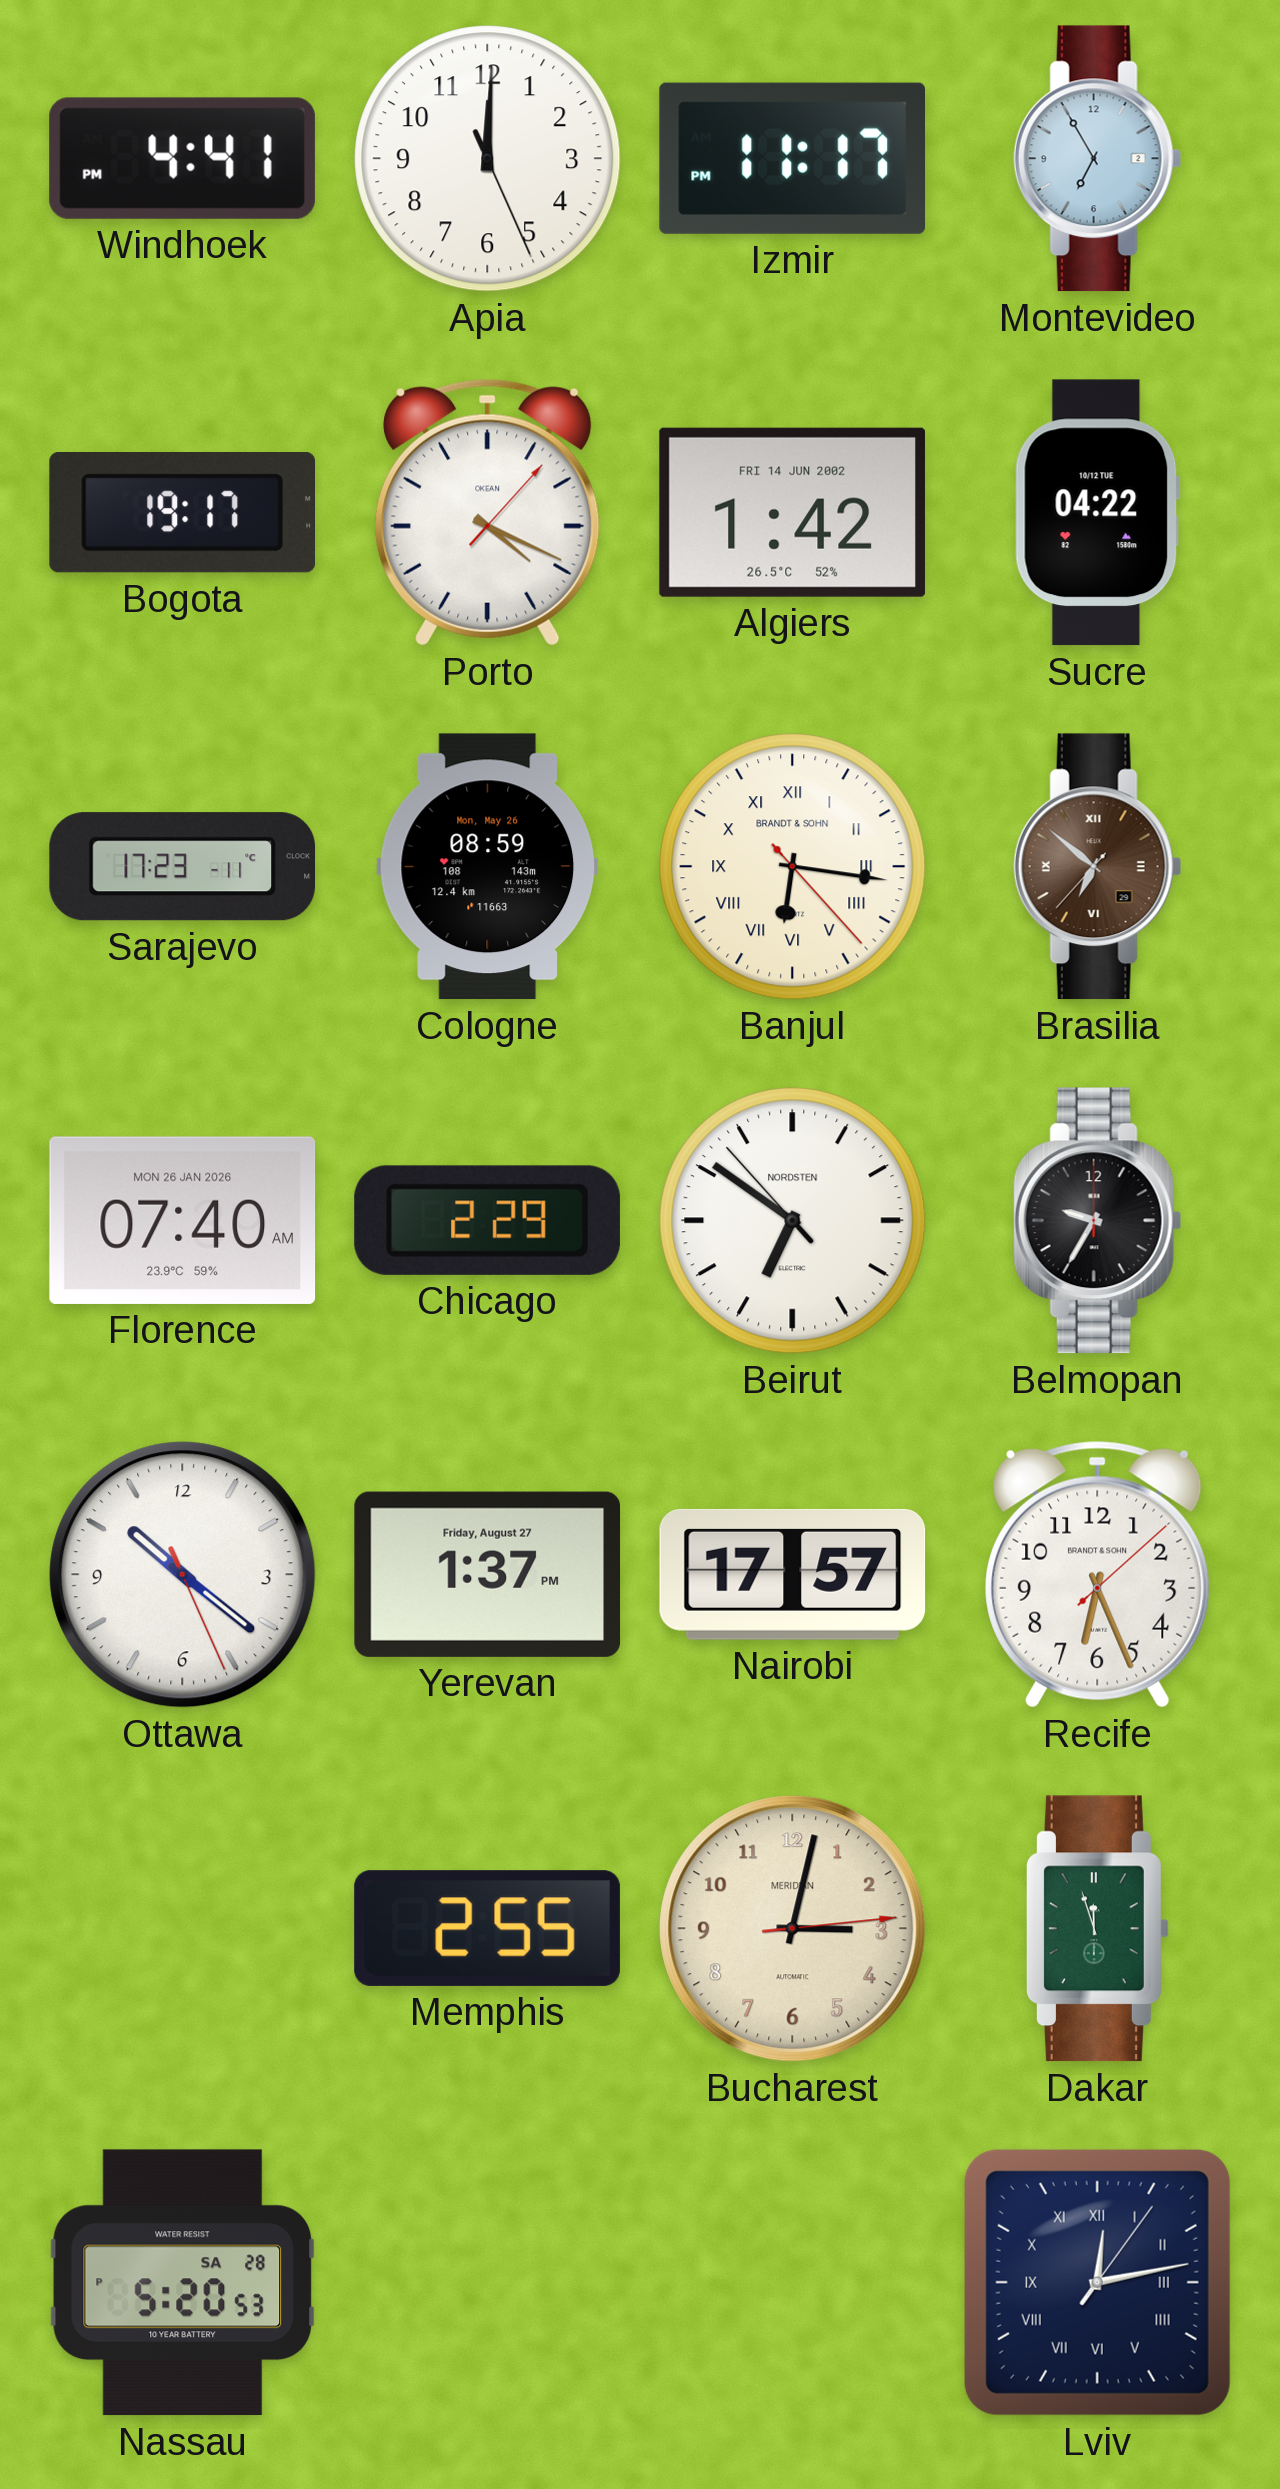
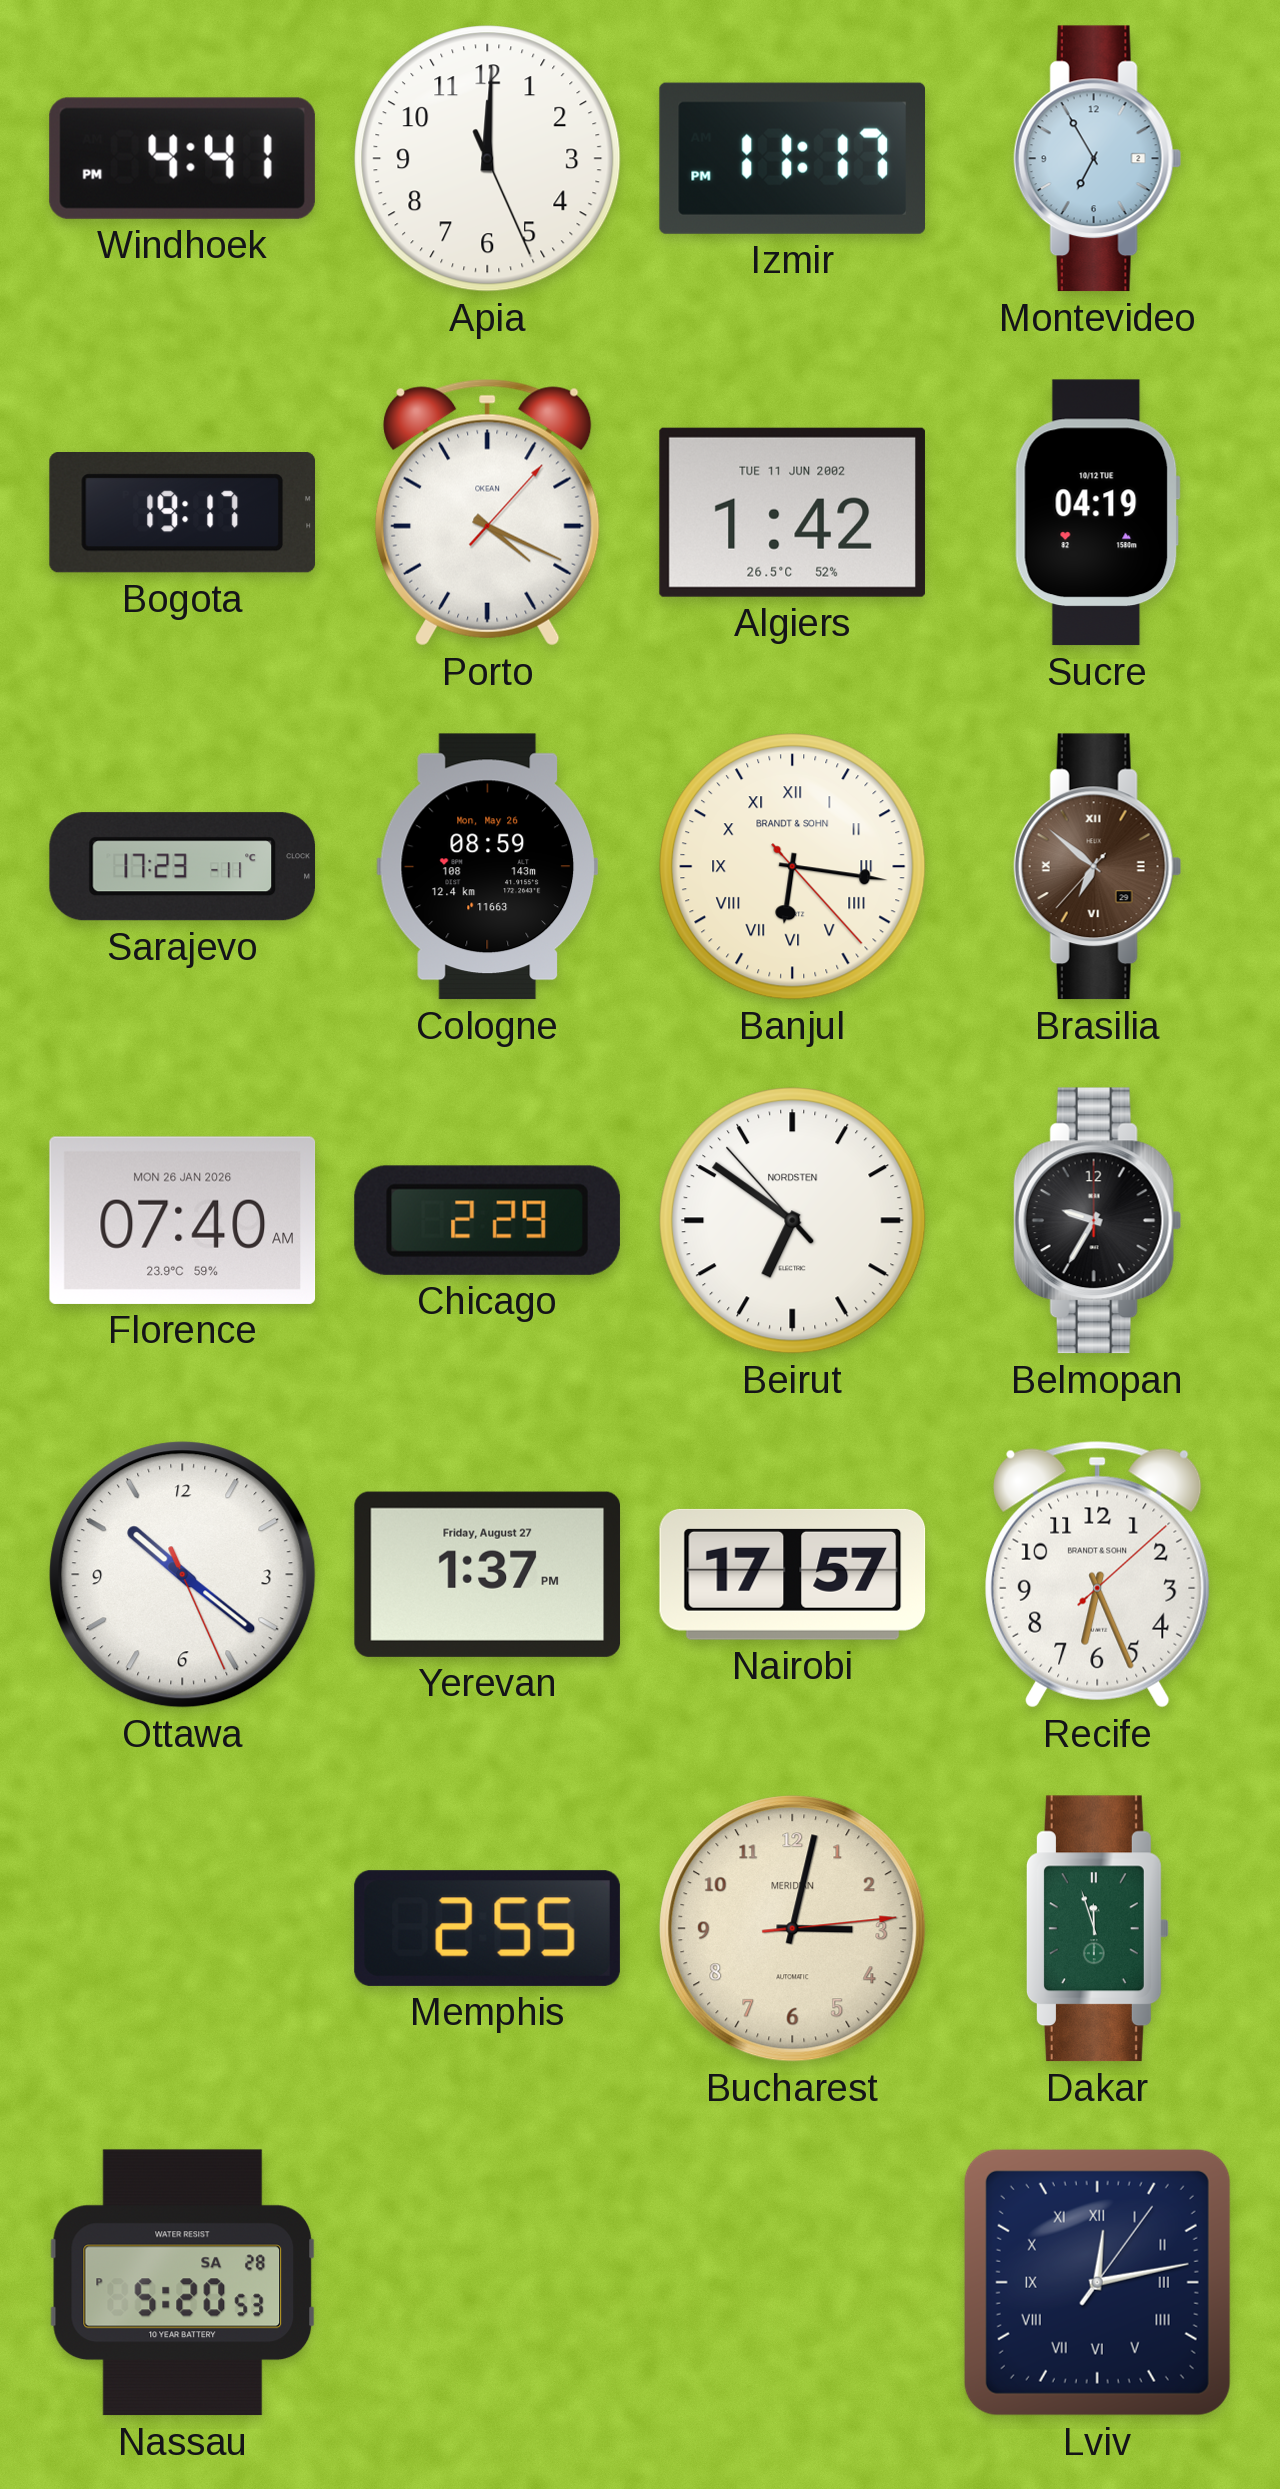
Algiers date: FRI 14 JUN 2002 -> TUE 11 JUN 2002 (792, 512)
Sucre: 04:22 -> 04:19 (1097, 513)
